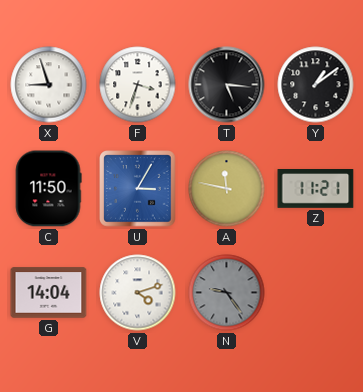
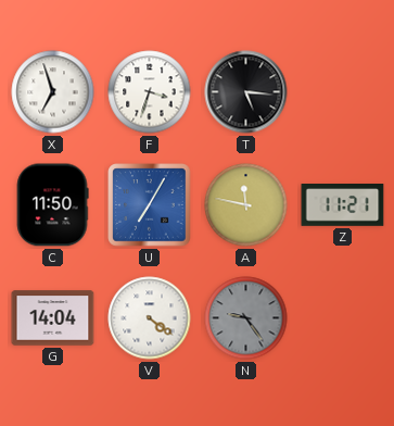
X: 8:57 -> 6:57 (53, 92)
Y: 1:09 -> none (316, 85)
U: 3:05 -> 7:05 (150, 205)
V: 4:12 -> 4:21 (150, 318)
